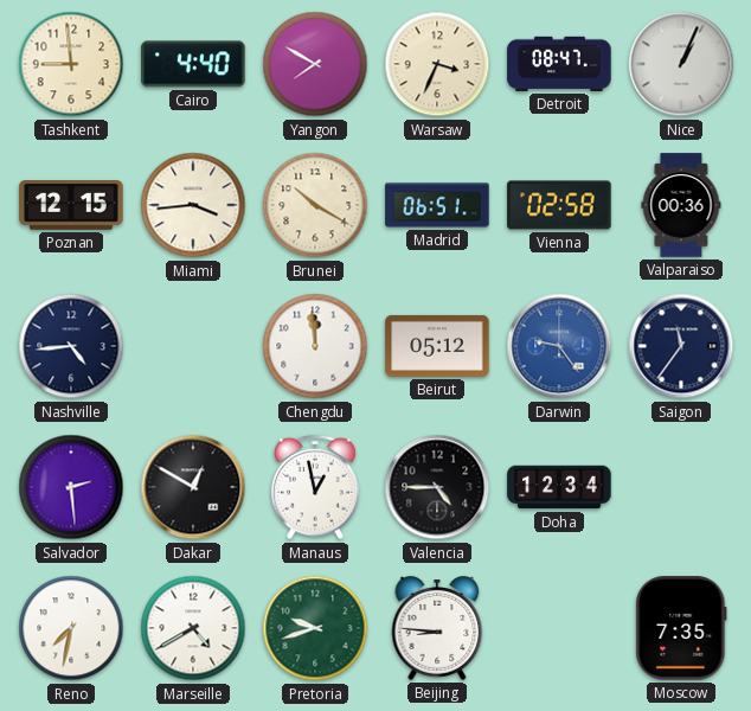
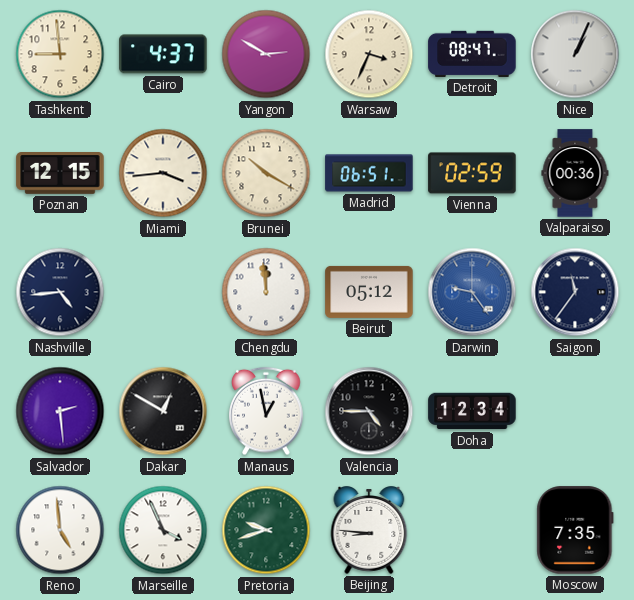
Cairo: 4:40 -> 4:37 (163, 54)
Yangon: 7:50 -> 2:50 (266, 54)
Vienna: 02:58 -> 02:59 (472, 173)
Reno: 7:32 -> 4:59 (60, 530)
Marseille: 4:40 -> 3:56 (163, 530)
